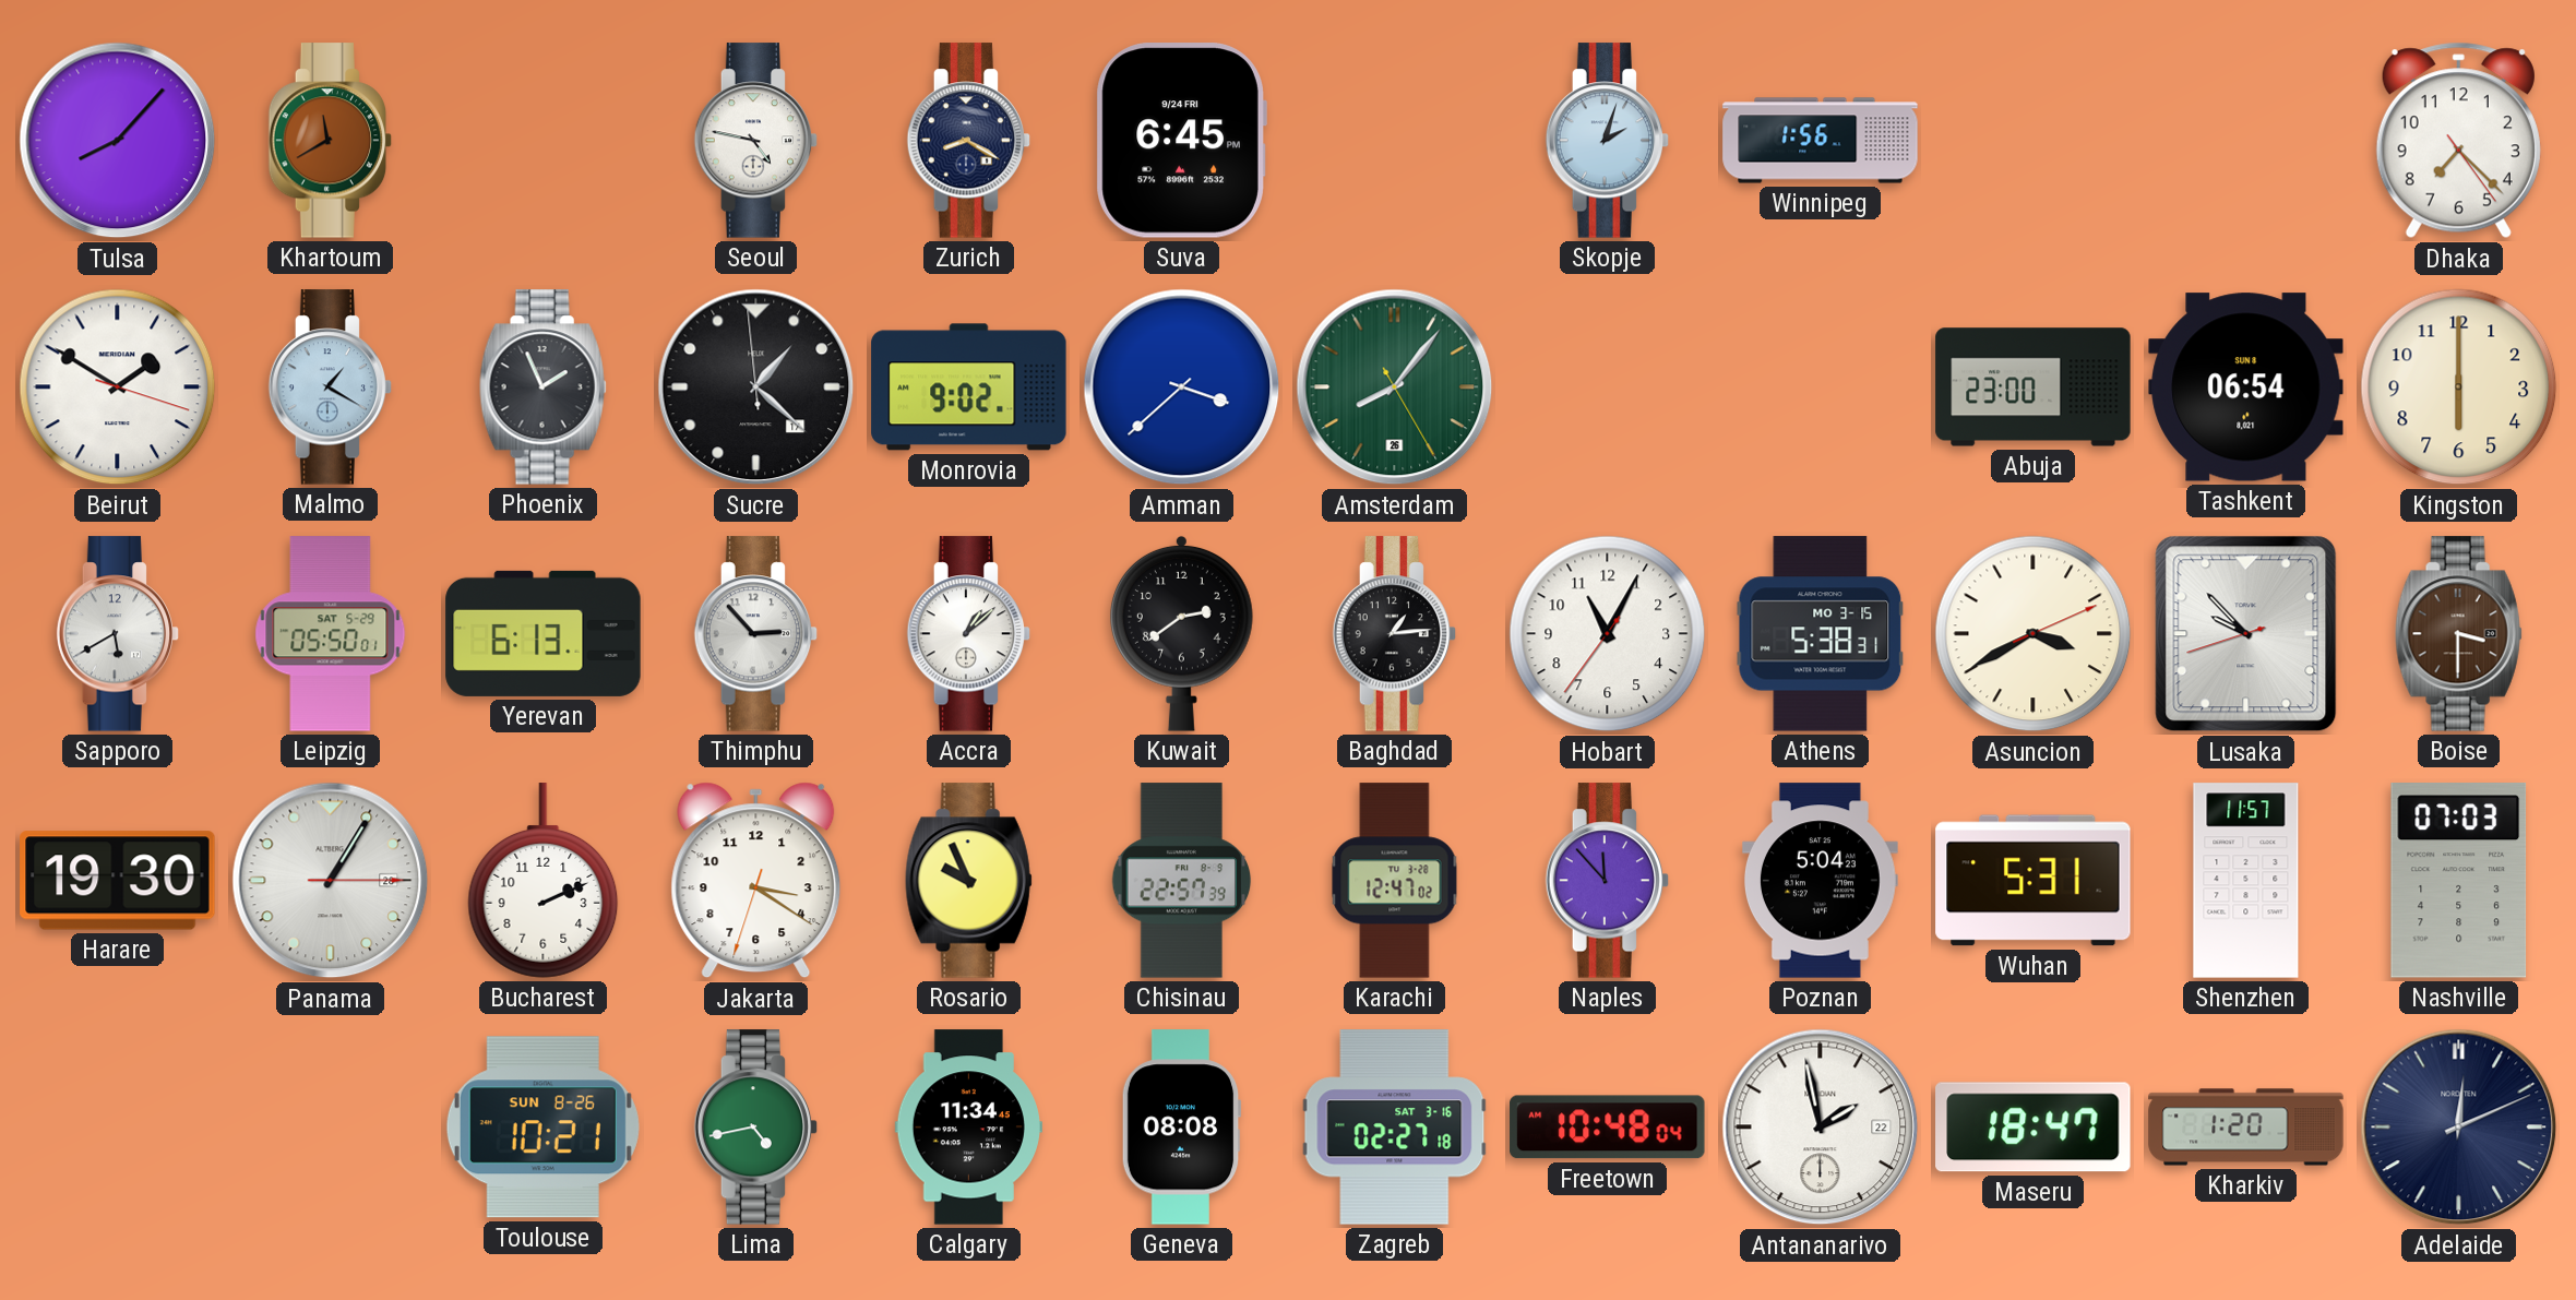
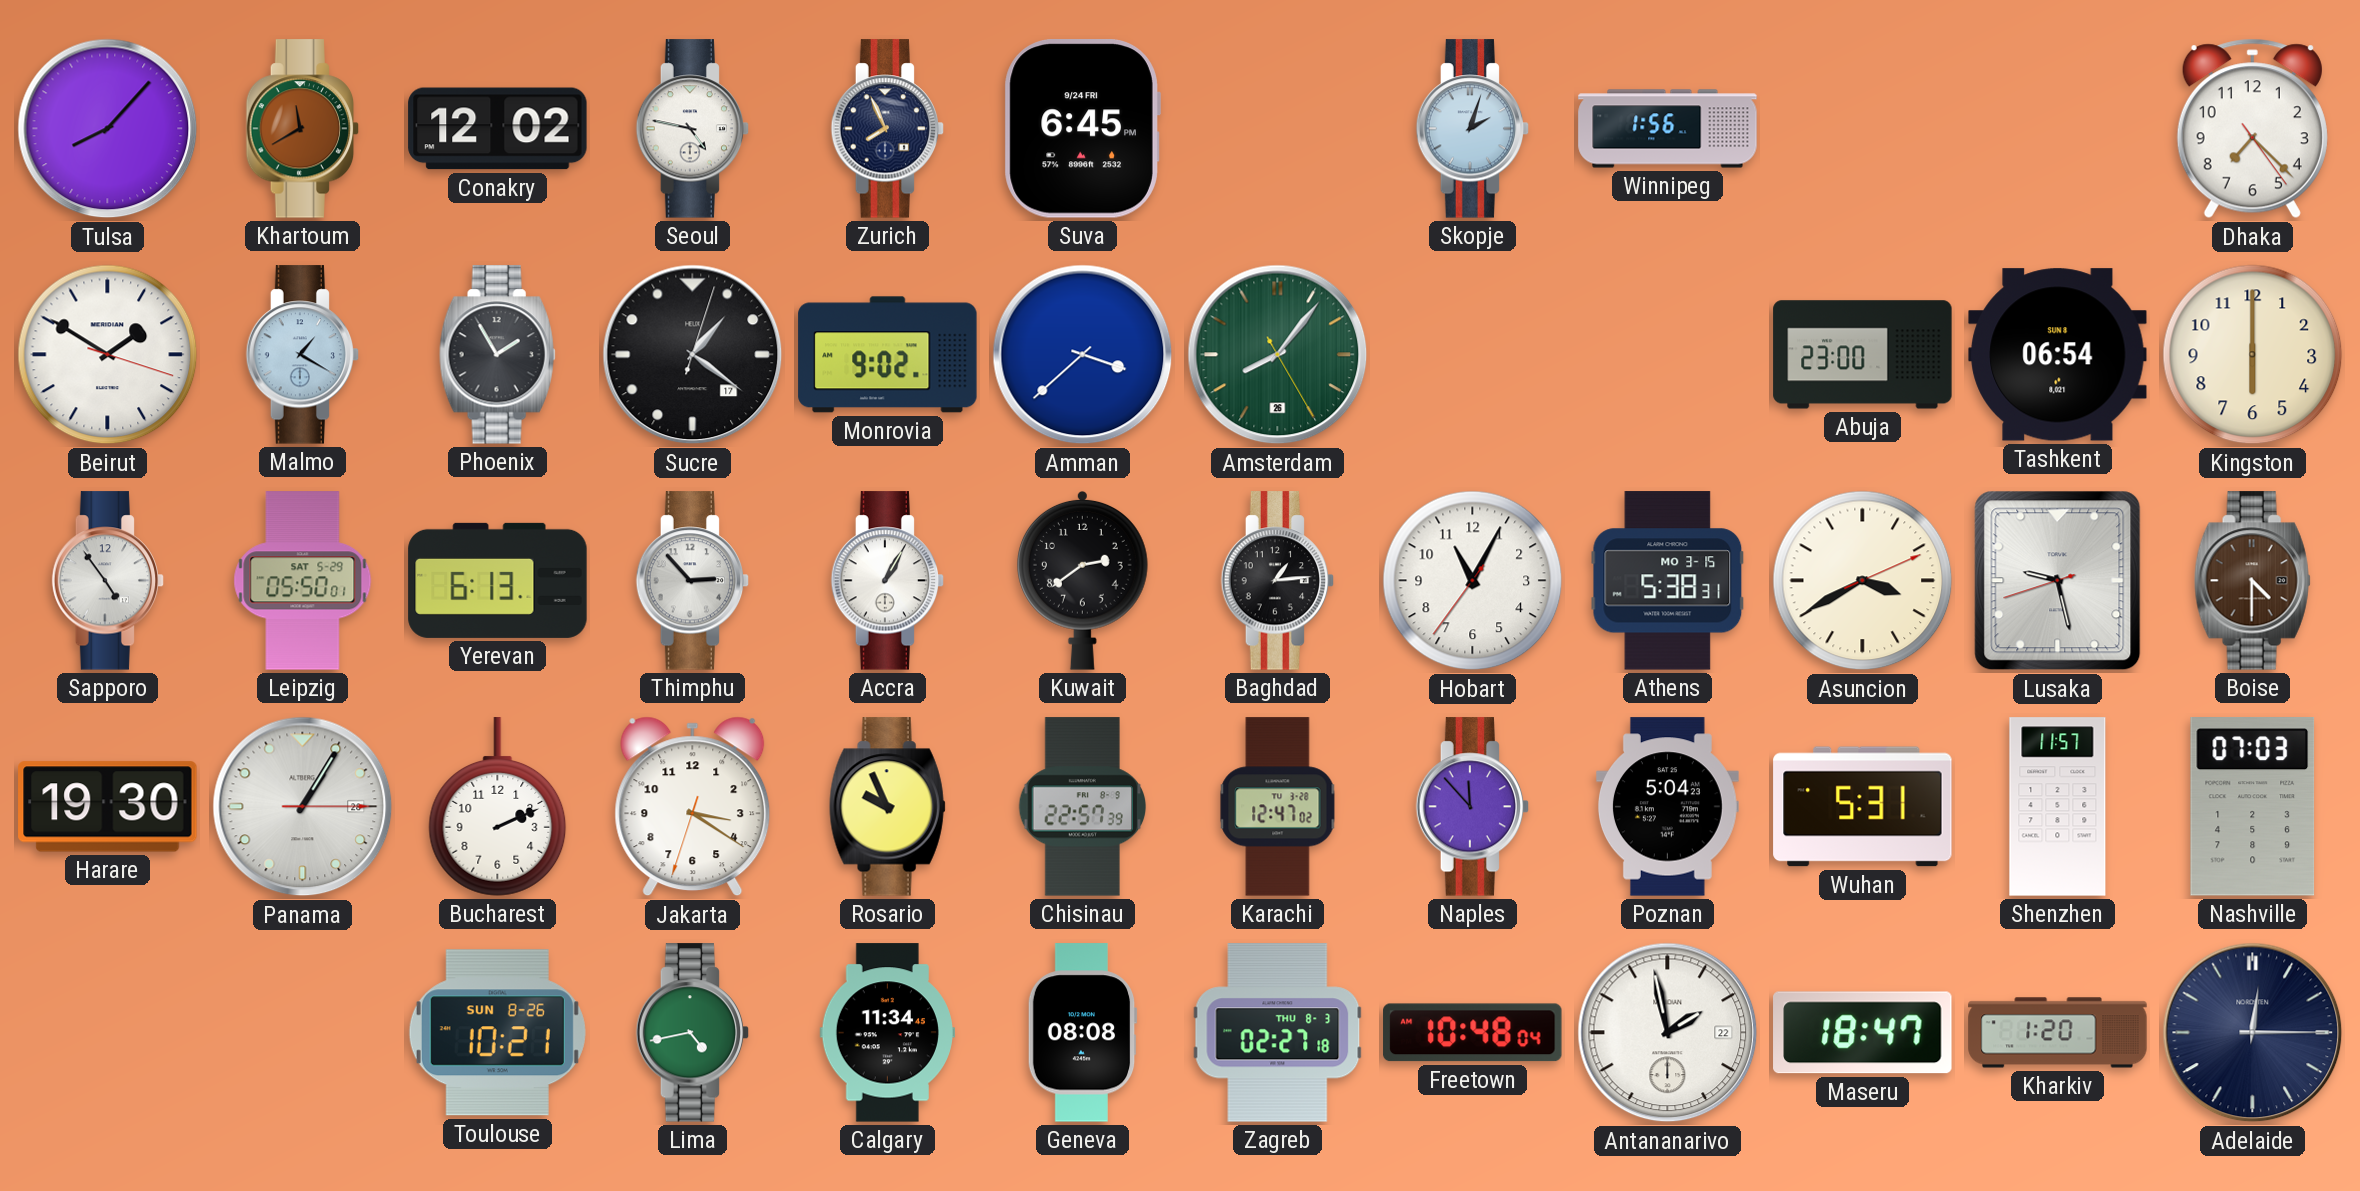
Conakry: none -> 12:02 (498, 129)
Zurich: 8:20 -> 7:56 (888, 129)
Phoenix: 1:56 -> 1:55 (497, 355)
Sucre: 1:21:59 -> 1:21:03 (693, 355)
Sapporo: 5:40 -> 4:54 (108, 581)
Accra: 1:08 -> 1:05 (888, 581)
Lusaka: 9:52 -> 9:27 (2058, 581)
Boise: 3:30 -> 4:30 (2252, 581)
Zagreb date: SAT 3-16 -> THU 8-3 (1278, 1033)
Adelaide: 12:11 -> 12:15 (2253, 1033)
